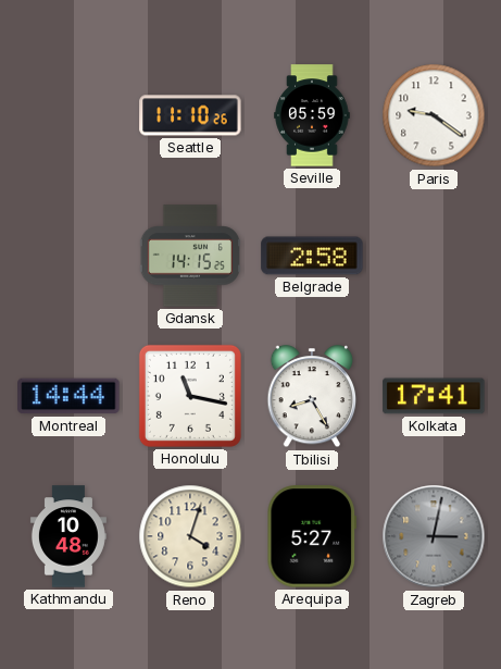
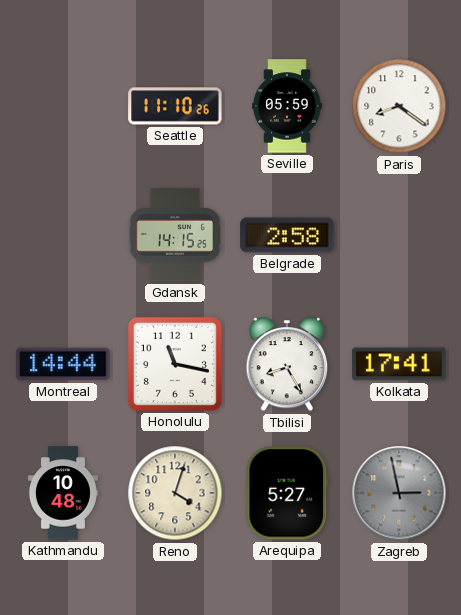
Paris: 9:21 -> 8:21 (399, 106)
Zagreb: 3:02 -> 2:58 (399, 493)
